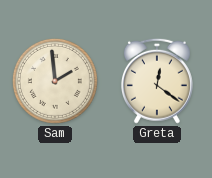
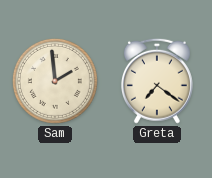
Greta: 12:21 -> 7:21 (157, 81)
